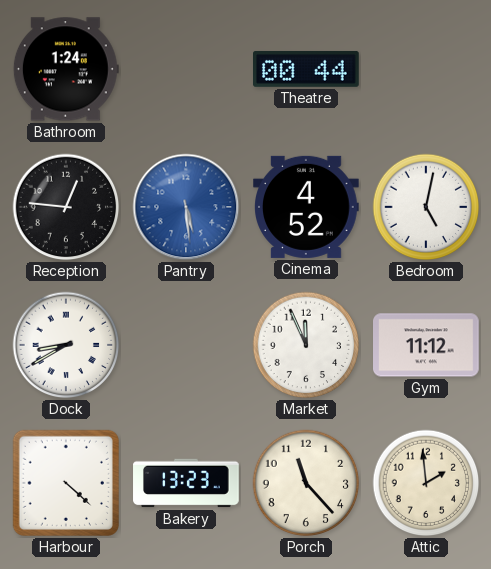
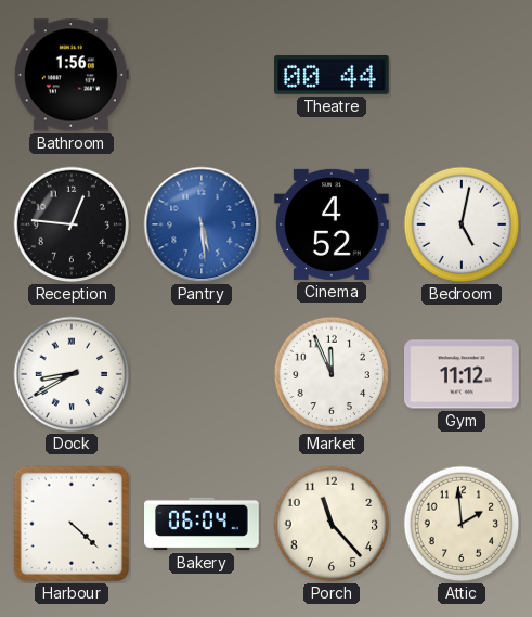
Bathroom: 1:24 -> 1:56 (72, 75)
Bakery: 13:23 -> 06:04 (202, 524)
